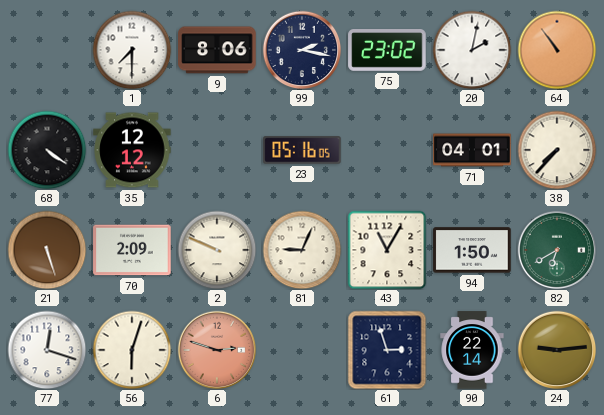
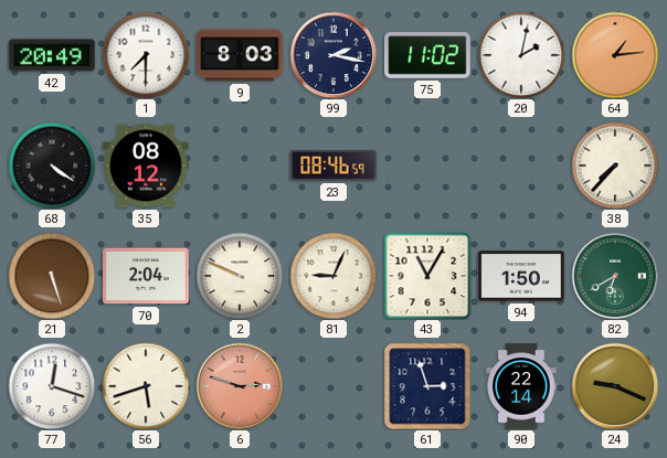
42: none -> 20:49 (52, 55)
9: 8:06 -> 8:03 (240, 55)
75: 23:02 -> 11:02 (427, 56)
64: 10:54 -> 1:14 (615, 55)
35: 12:12 -> 08:12 (146, 166)
23: 05:16 -> 08:46 (333, 166)
71: 04:01 -> none (472, 150)
70: 2:09 -> 2:04 (146, 276)
56: 6:03 -> 5:42 (146, 386)
24: 9:14 -> 9:19 (615, 386)
